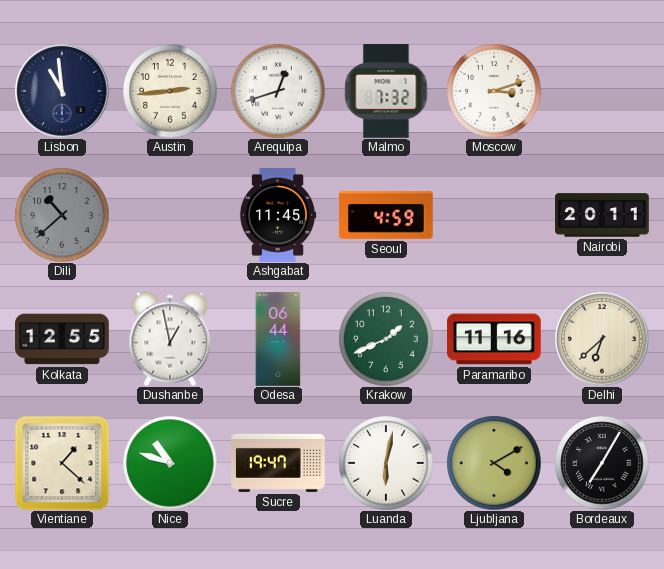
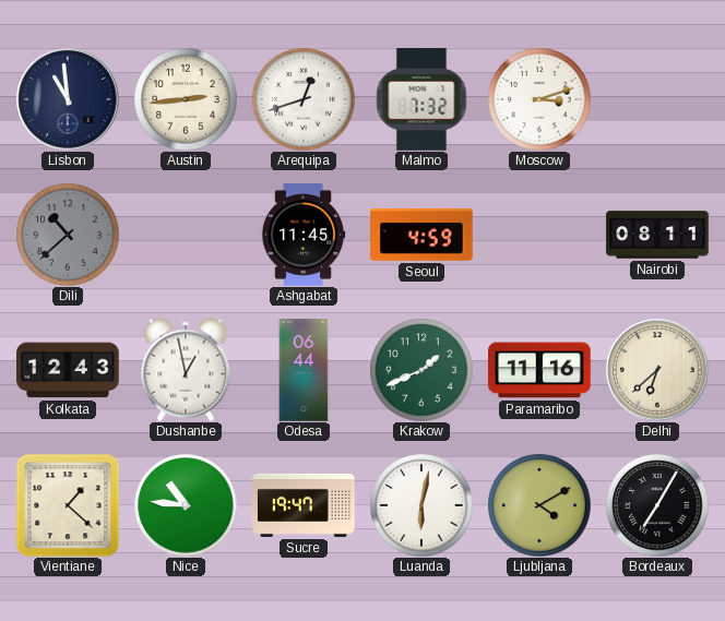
Nairobi: 20:11 -> 08:11 (657, 235)
Kolkata: 12:55 -> 12:43 (68, 370)
Nice: 10:48 -> 10:46 (186, 505)
